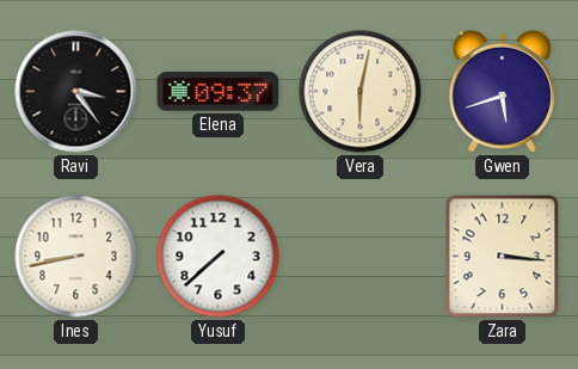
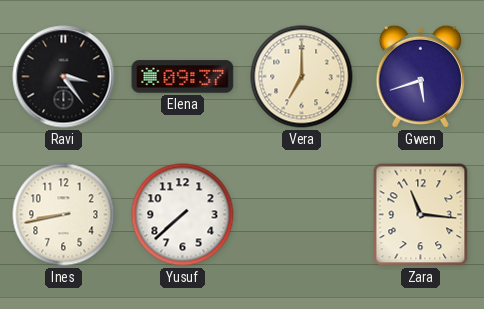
Vera: 6:02 -> 7:00 (302, 77)
Zara: 3:16 -> 11:16 (421, 215)
